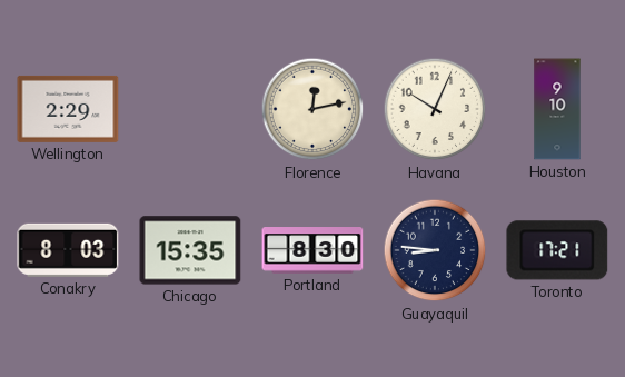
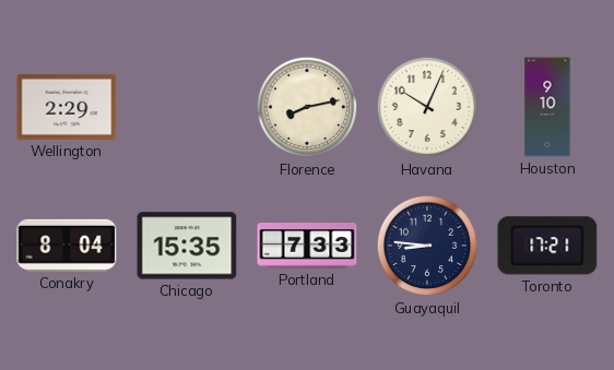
Florence: 12:13 -> 8:13 (307, 107)
Conakry: 8:03 -> 8:04 (67, 246)
Portland: 8:30 -> 7:33 (307, 246)
